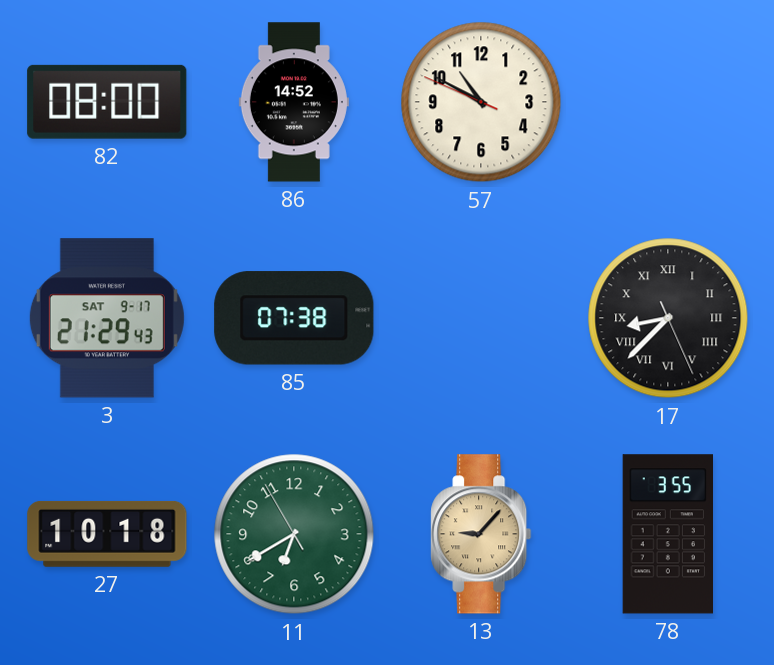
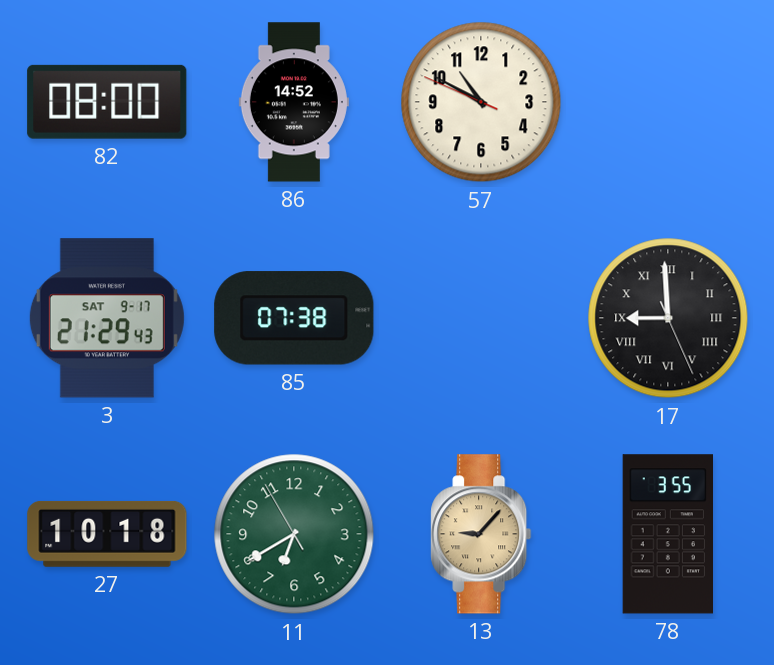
17: 8:37 -> 8:59 (668, 318)
